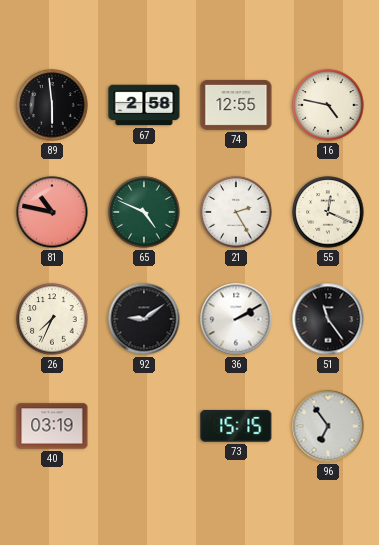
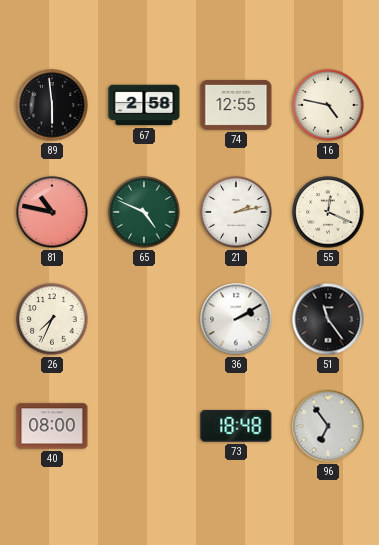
21: 2:25 -> 2:13 (236, 212)
92: 9:09 -> none (144, 319)
40: 03:19 -> 08:00 (52, 426)
73: 15:15 -> 18:48 (236, 426)
